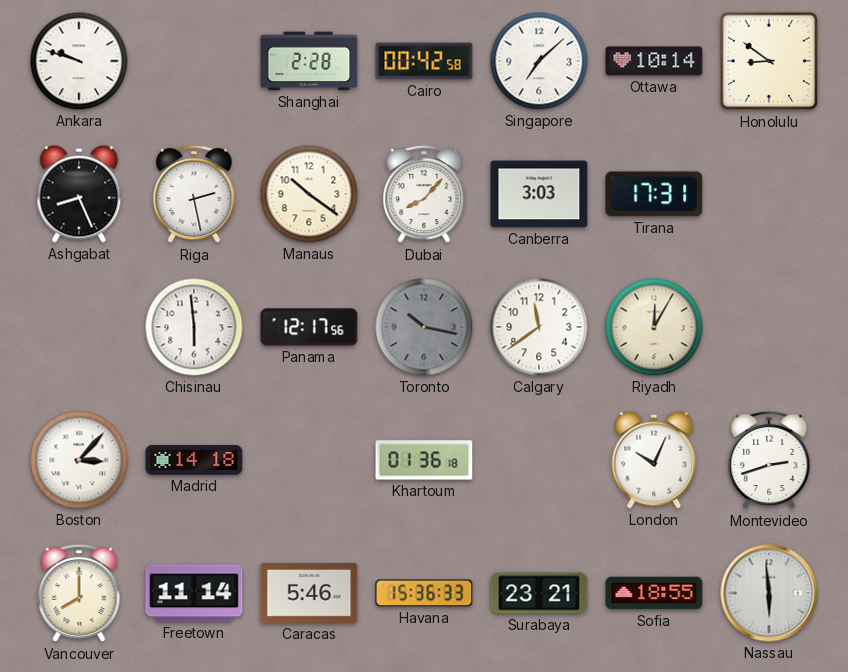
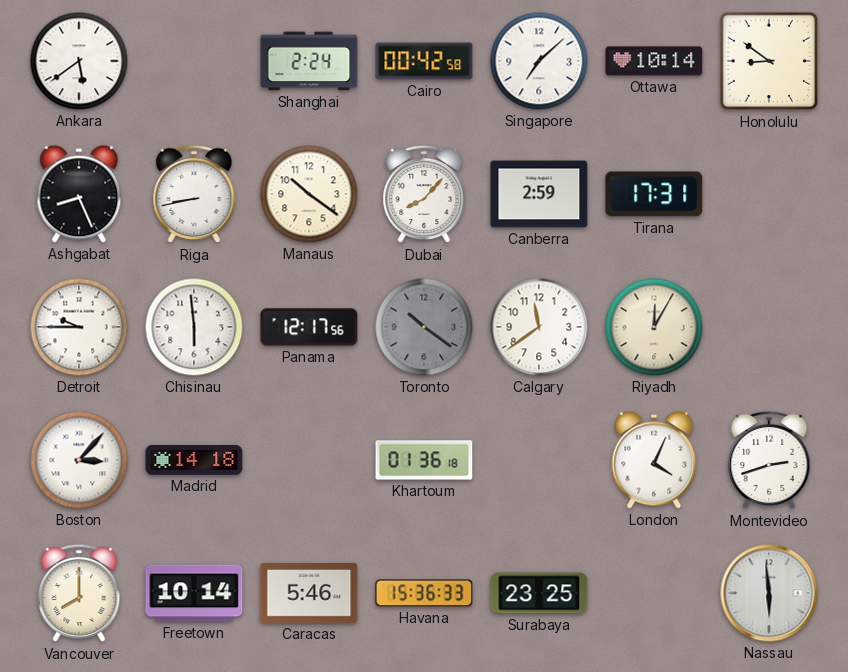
Ankara: 9:48 -> 5:39 (79, 61)
Shanghai: 2:28 -> 2:24 (309, 61)
Riga: 2:28 -> 8:43 (194, 194)
Canberra: 3:03 -> 2:59 (539, 194)
Detroit: none -> 9:45 (79, 327)
Toronto: 10:17 -> 10:21 (424, 327)
London: 10:04 -> 4:04 (654, 460)
Freetown: 11:14 -> 10:14 (194, 593)
Surabaya: 23:21 -> 23:25 (539, 593)
Sofia: 18:55 -> none (654, 593)
